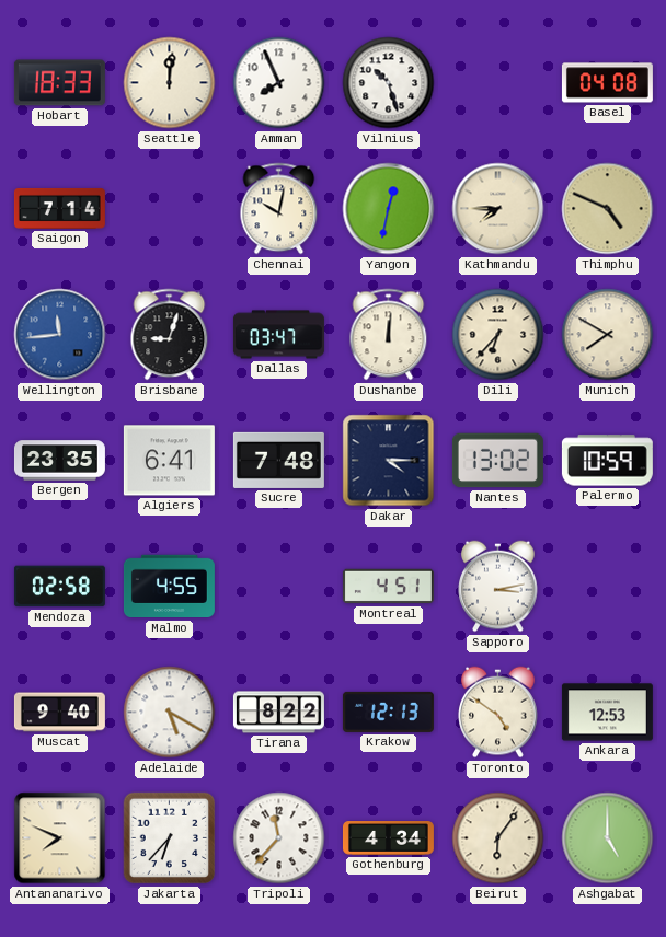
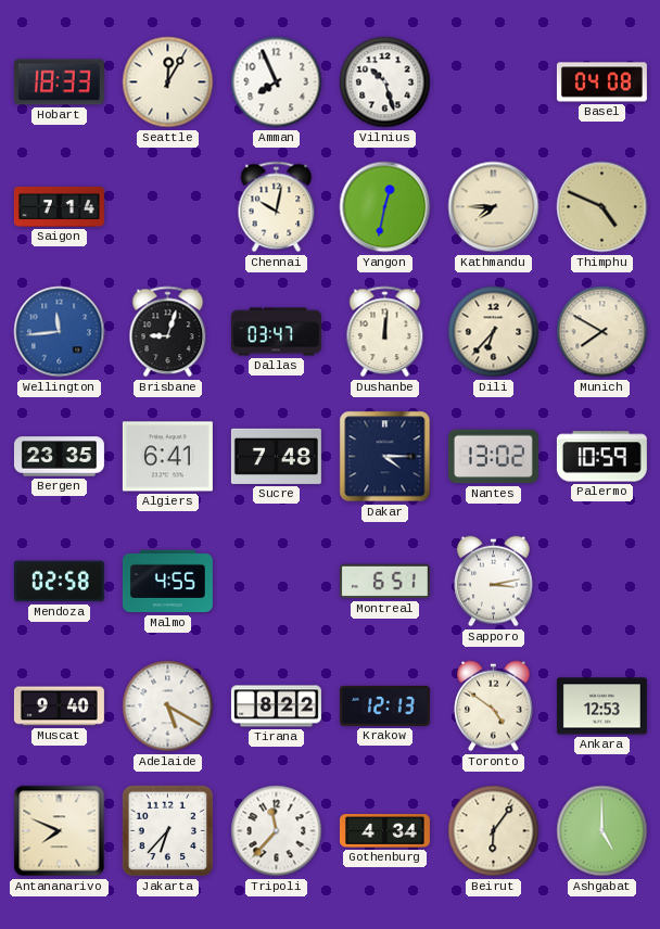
Seattle: 12:01 -> 12:05 (168, 82)
Montreal: 4:51 -> 6:51 (384, 582)
